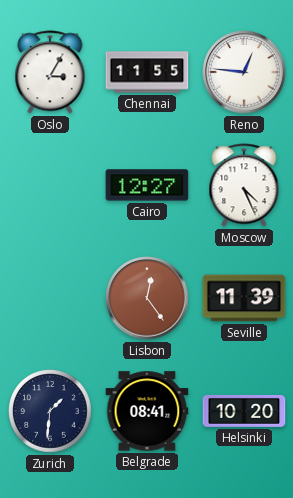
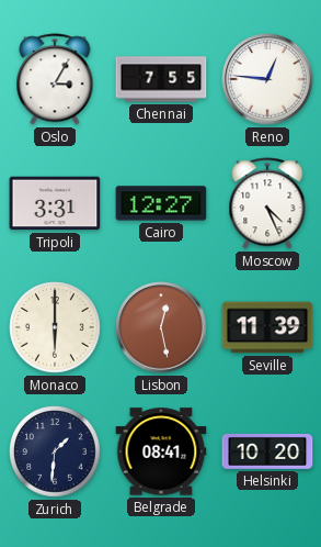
Chennai: 11:55 -> 7:55 (161, 79)
Tripoli: none -> 3:31 (55, 203)
Monaco: none -> 6:00 (55, 327)
Lisbon: 12:24 -> 12:28 (161, 327)
